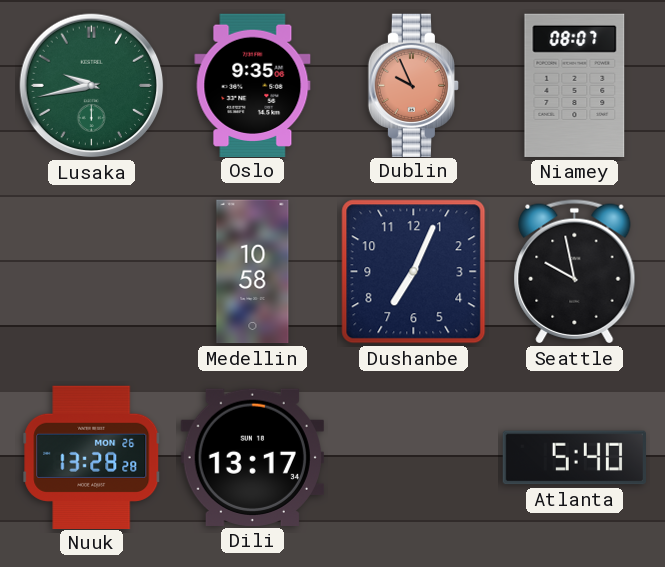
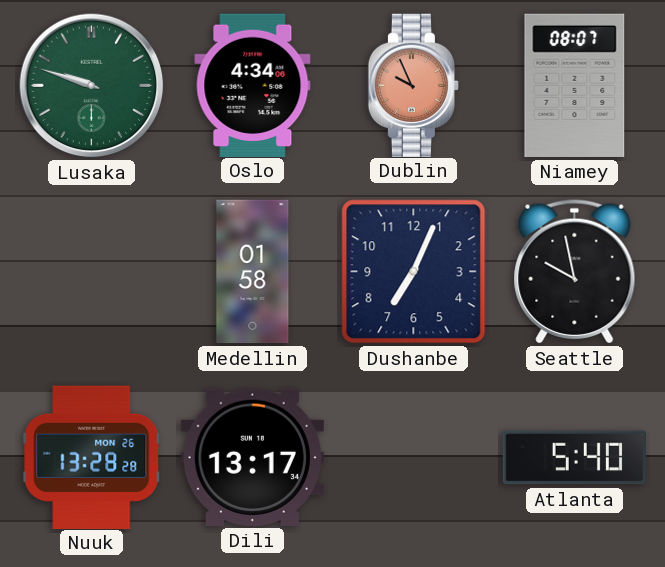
Lusaka: 9:43 -> 9:48 (92, 86)
Oslo: 9:35 -> 4:34 (253, 85)
Medellin: 10:58 -> 01:58 (253, 272)
